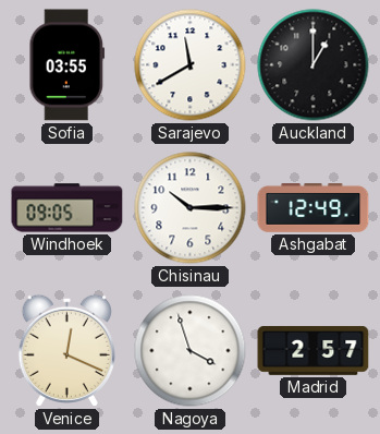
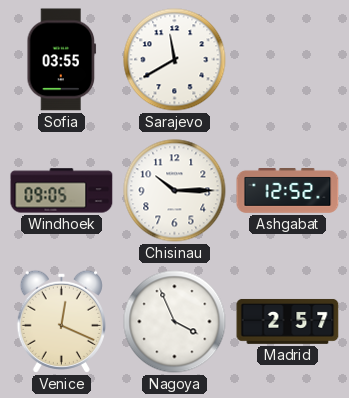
Auckland: 1:00 -> none (314, 65)
Ashgabat: 12:49 -> 12:52 (288, 191)
Nagoya: 3:57 -> 3:56 (175, 322)
